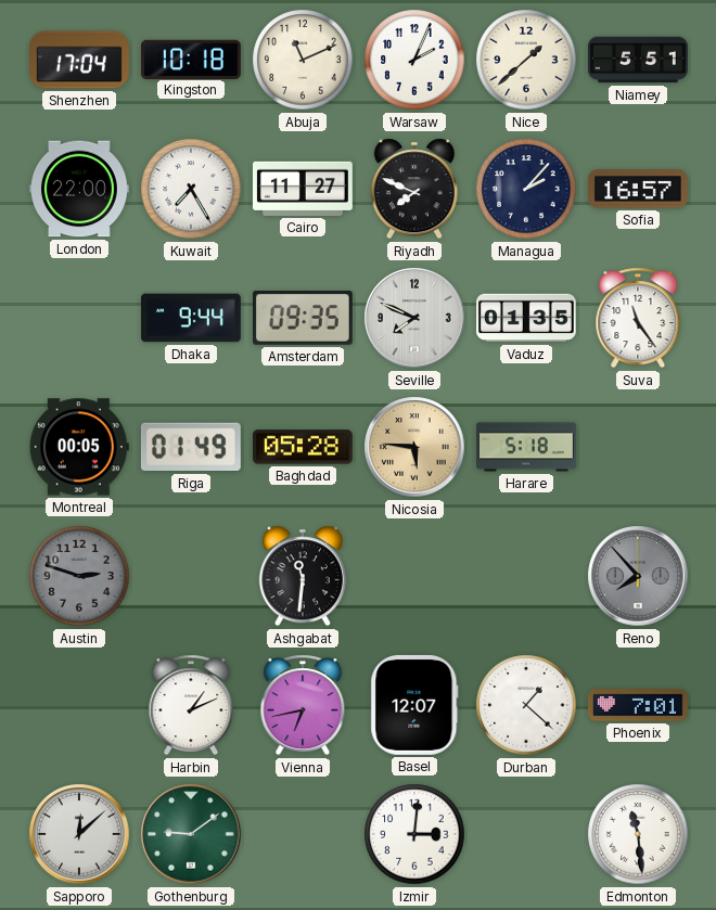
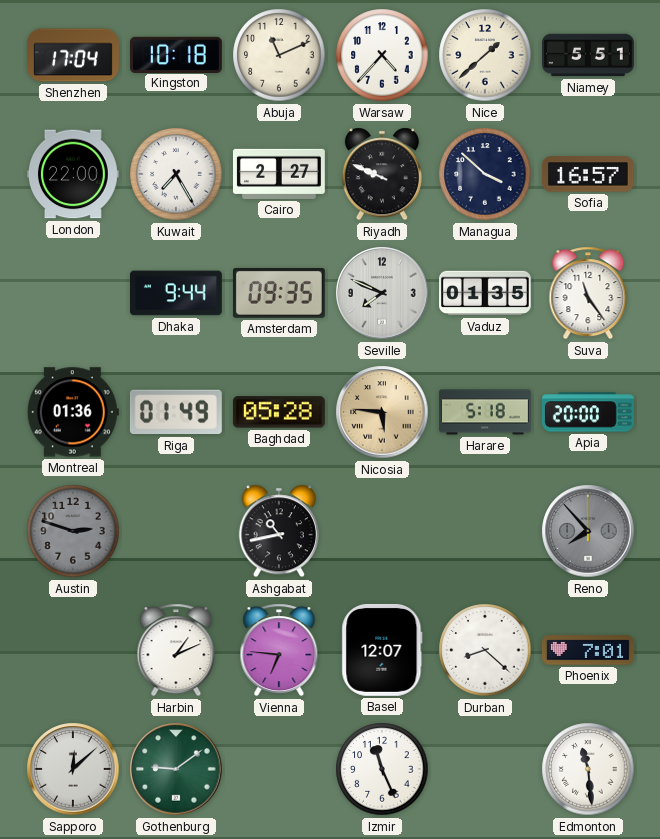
Warsaw: 2:04 -> 4:37 (382, 55)
Cairo: 11:27 -> 2:27 (279, 174)
Riyadh: 7:49 -> 9:49 (382, 174)
Managua: 2:07 -> 3:52 (485, 174)
Montreal: 00:05 -> 01:36 (73, 412)
Apia: none -> 20:00 (588, 412)
Ashgabat: 11:31 -> 10:43 (279, 531)
Vienna: 6:43 -> 6:46 (279, 650)
Durban: 1:22 -> 8:22 (485, 650)
Izmir: 3:01 -> 11:26 (382, 769)
